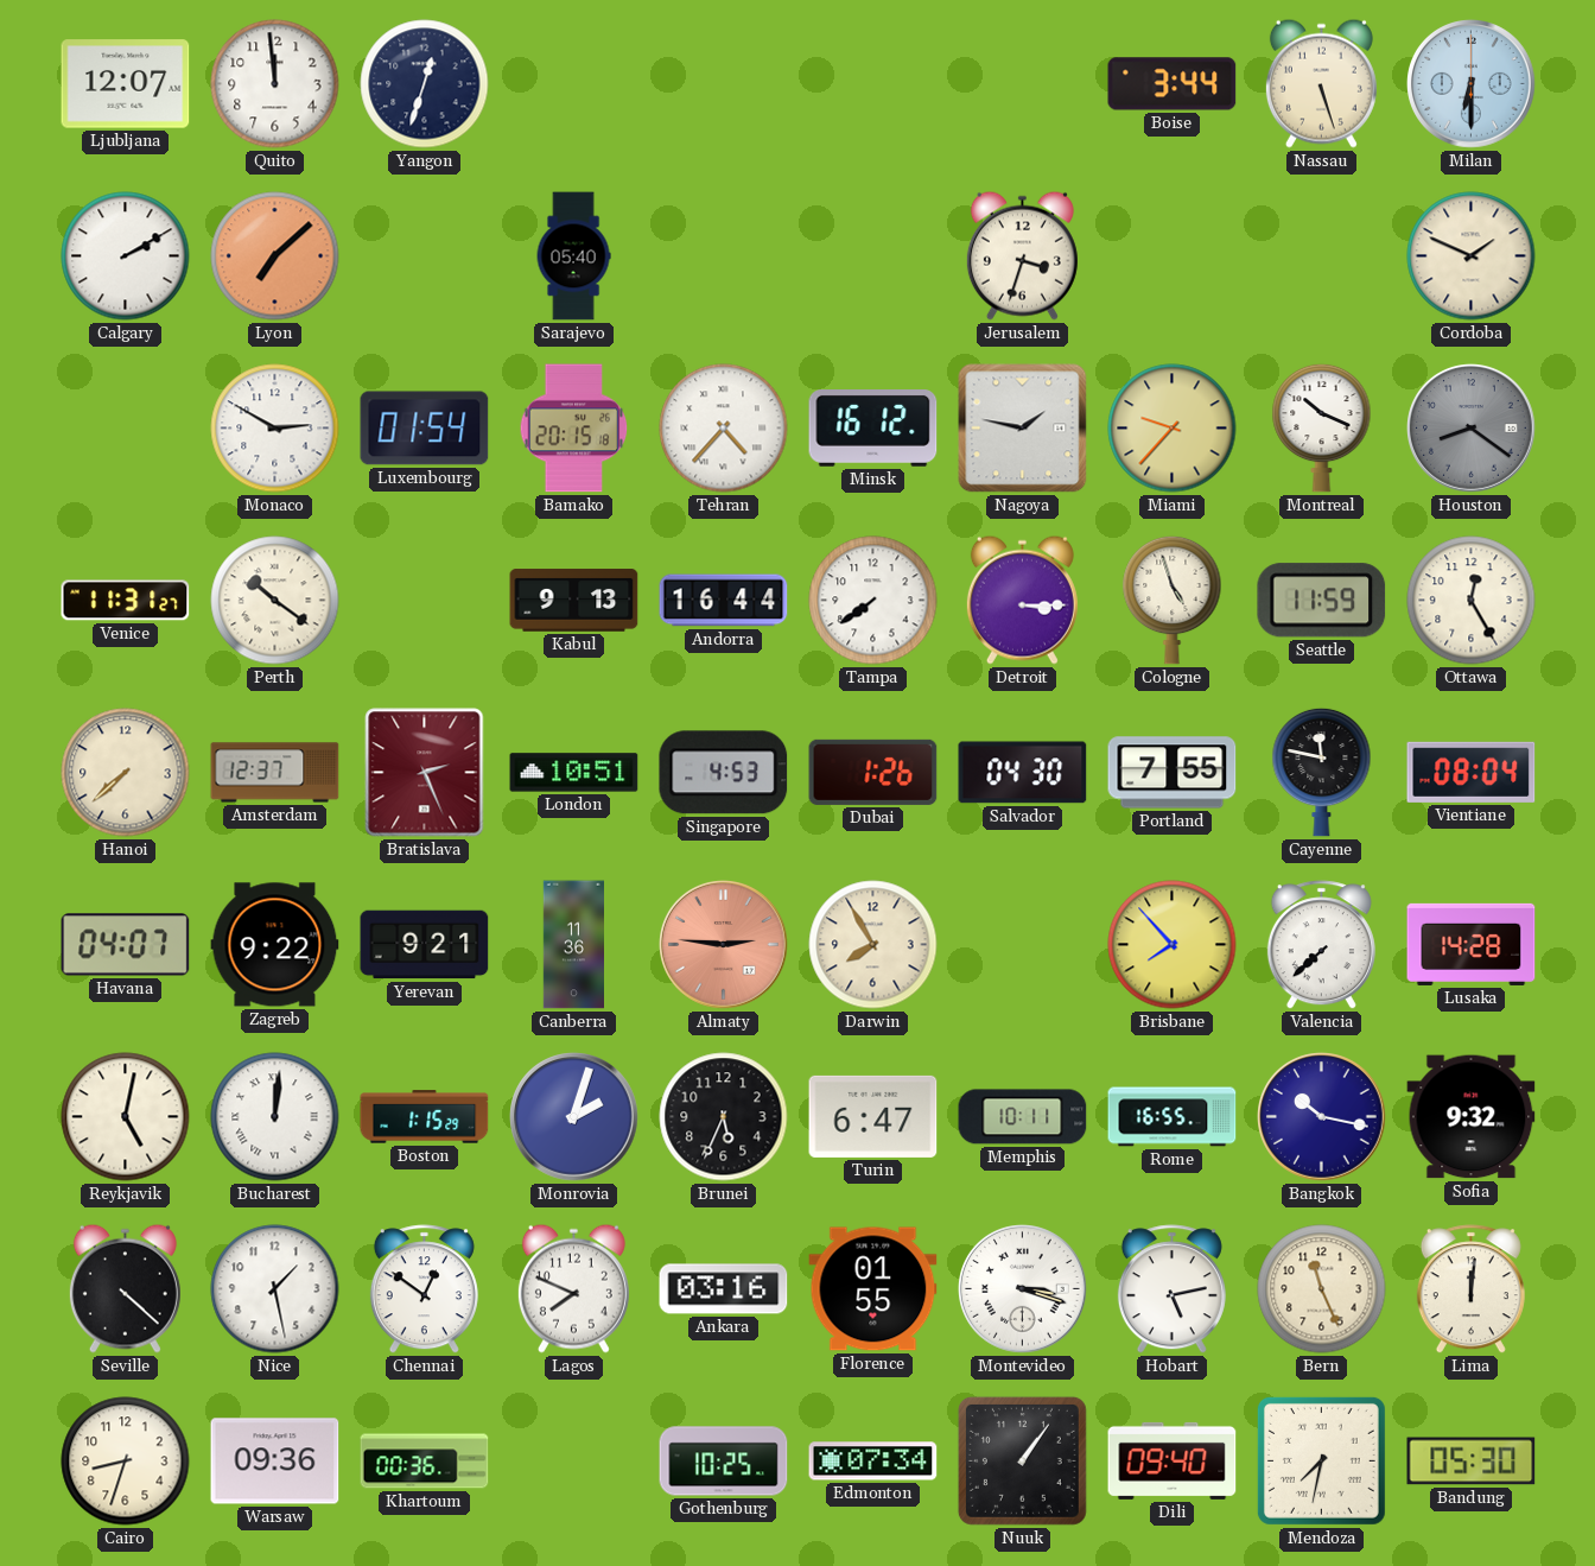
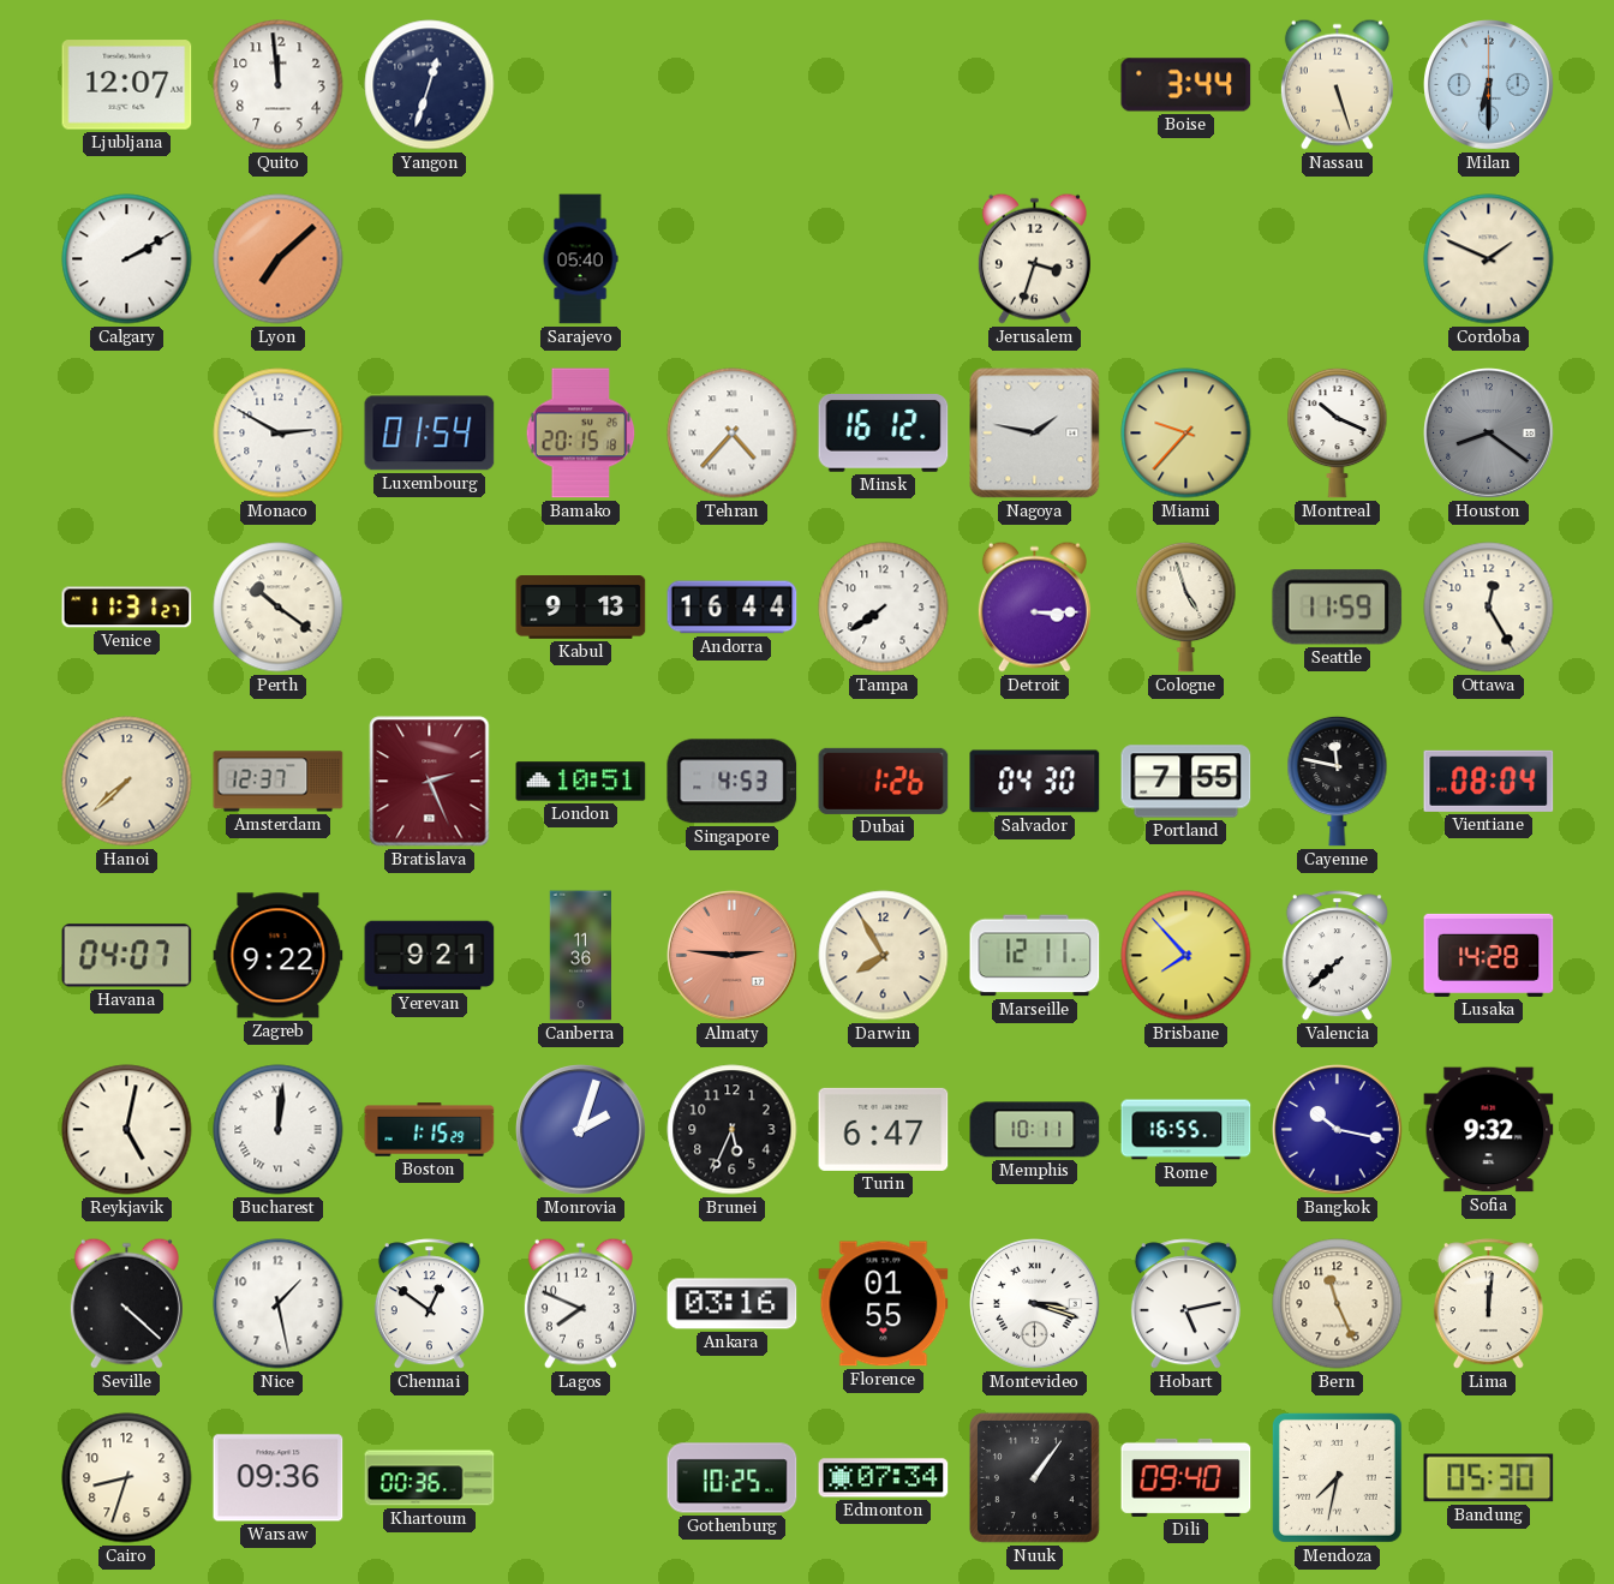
Marseille: none -> 12:11 (1035, 956)
